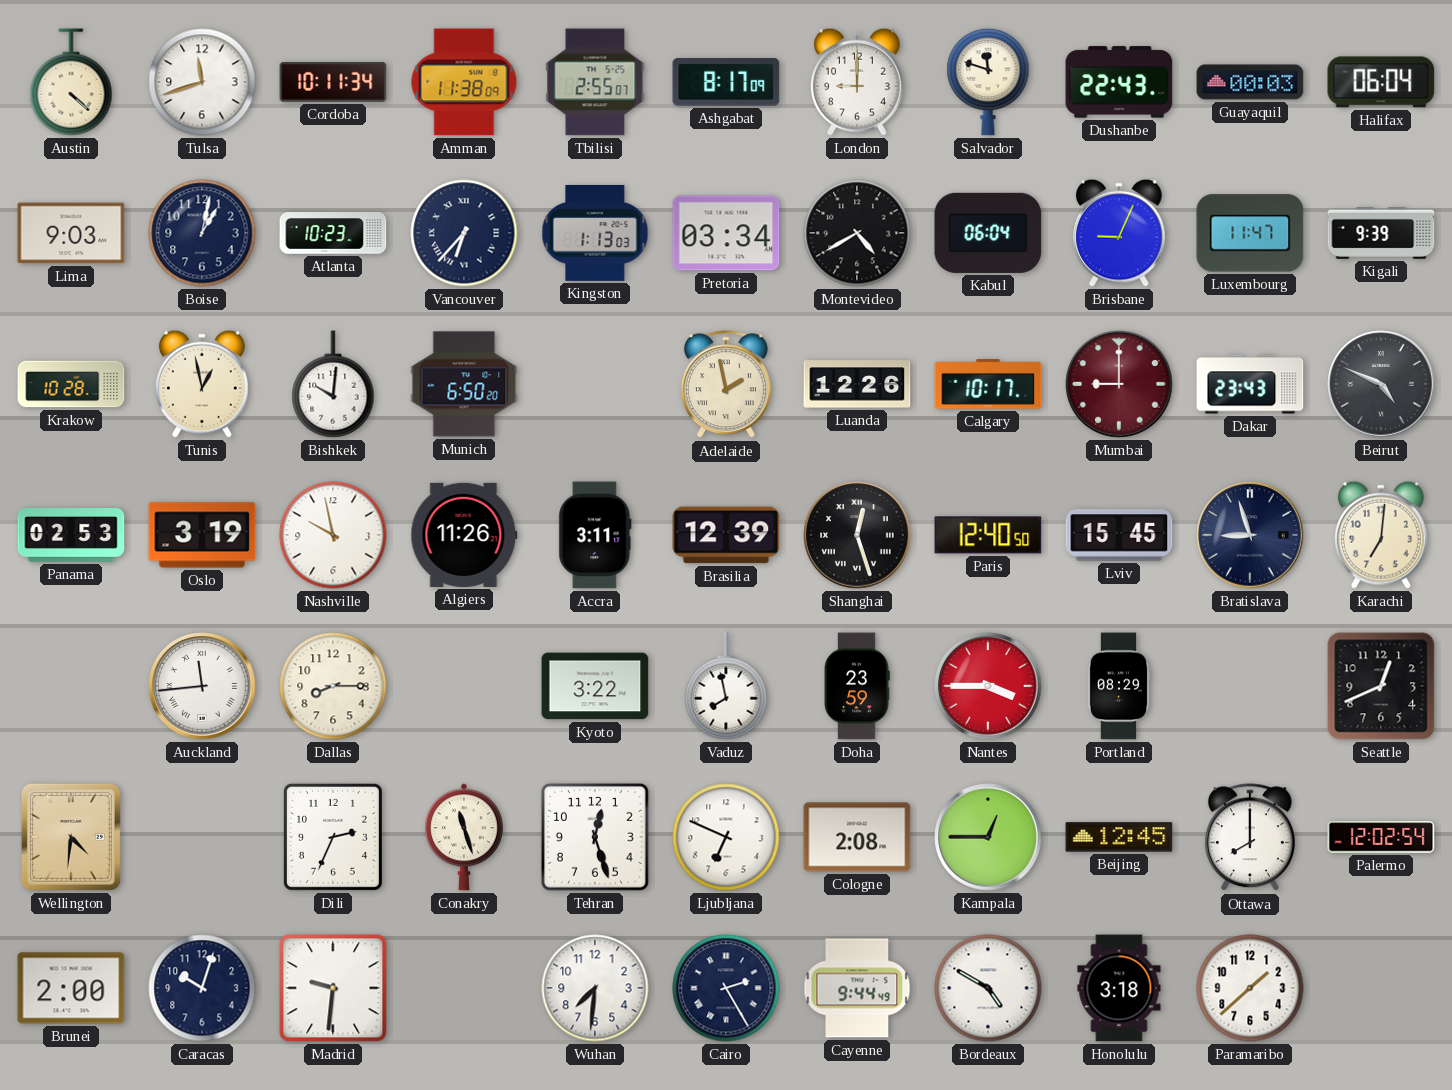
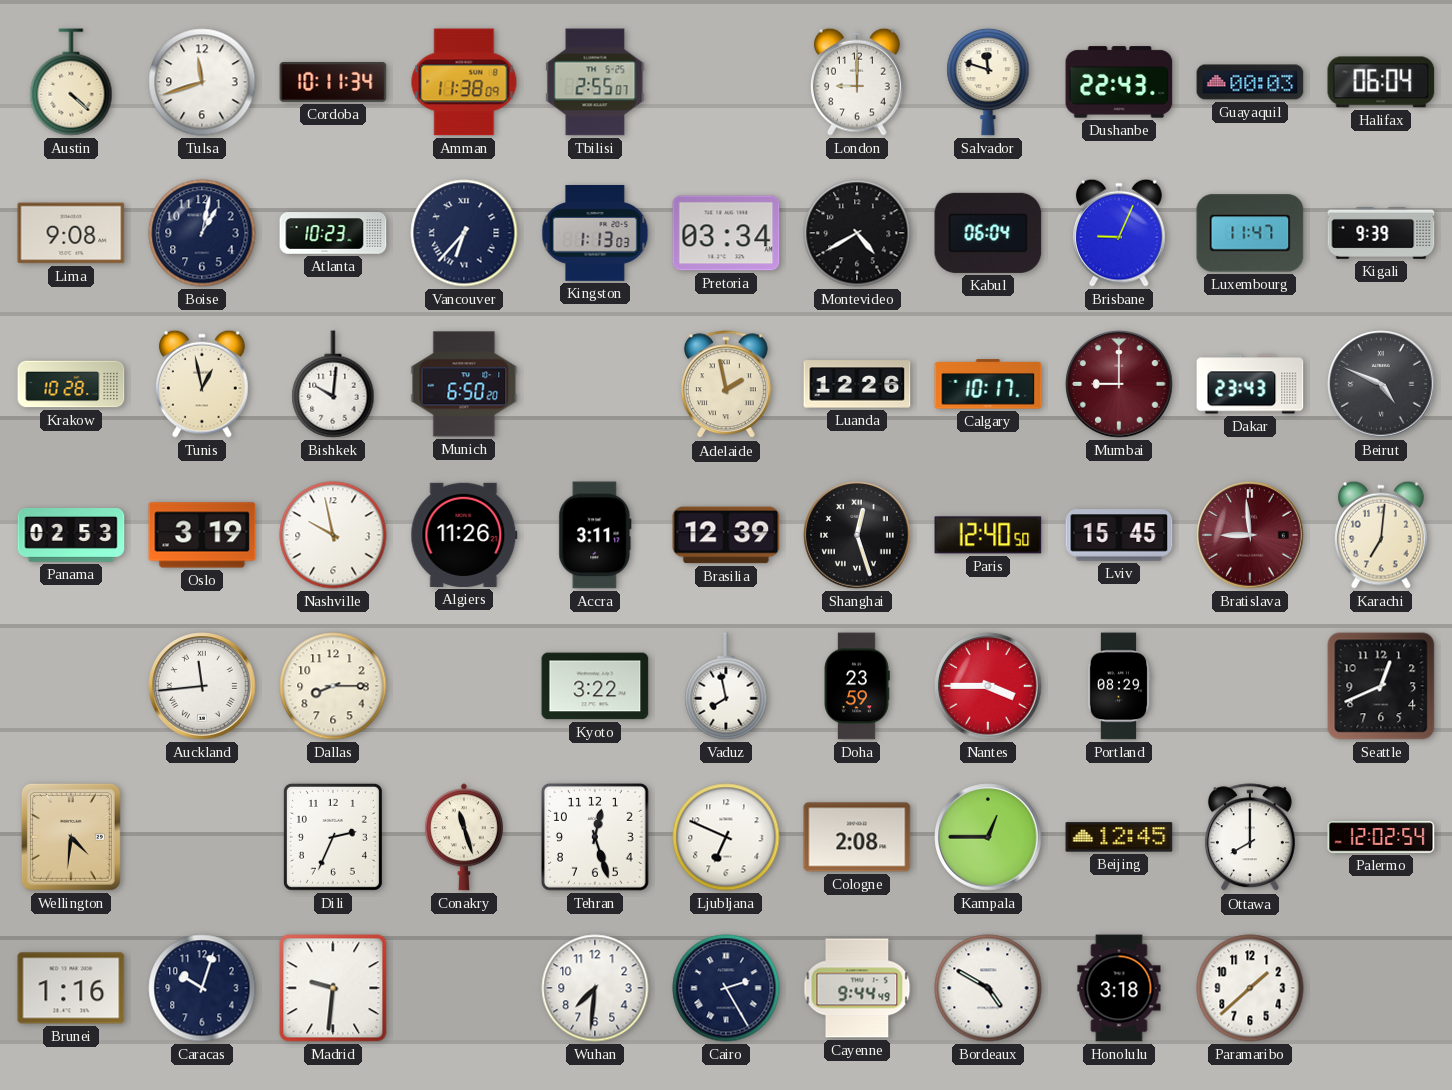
Ashgabat: 8:17 -> none (726, 82)
Lima: 9:03 -> 9:08 (71, 233)
Bratislava: 8:57 -> 8:59 (1250, 535)
Bratislava dial: navy -> burgundy (1250, 535)
Brunei: 2:00 -> 1:16 (71, 988)
